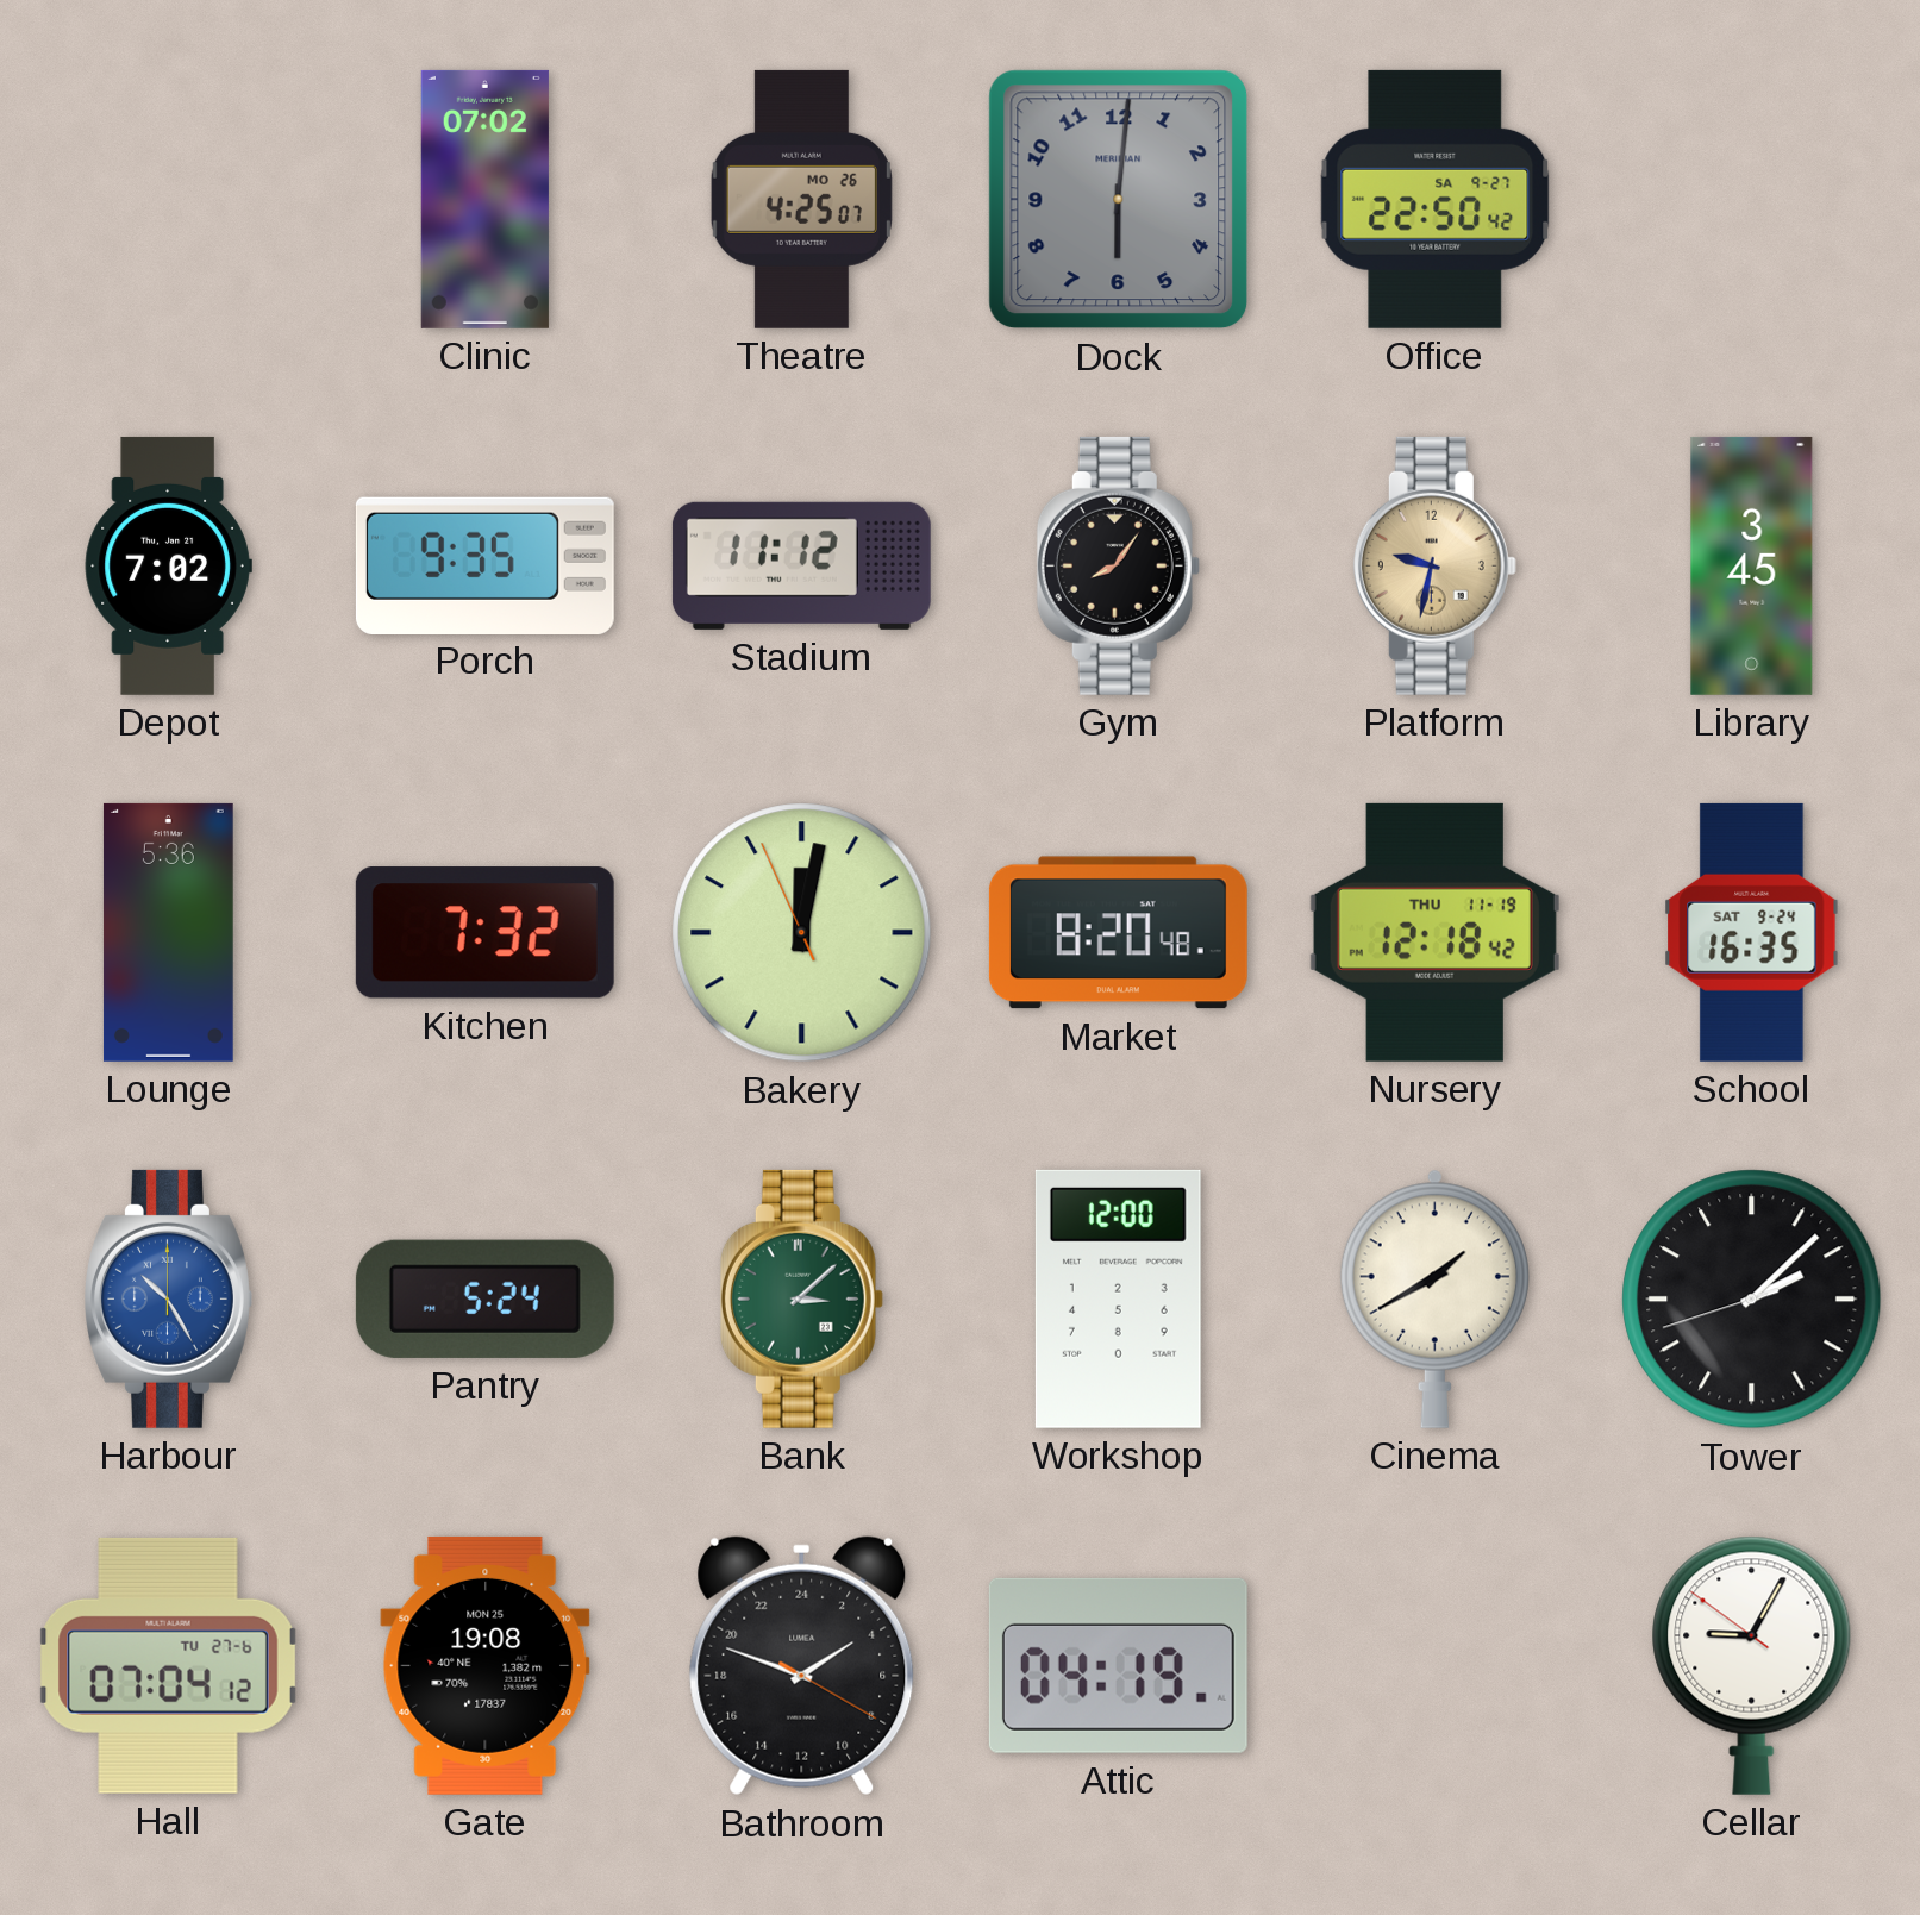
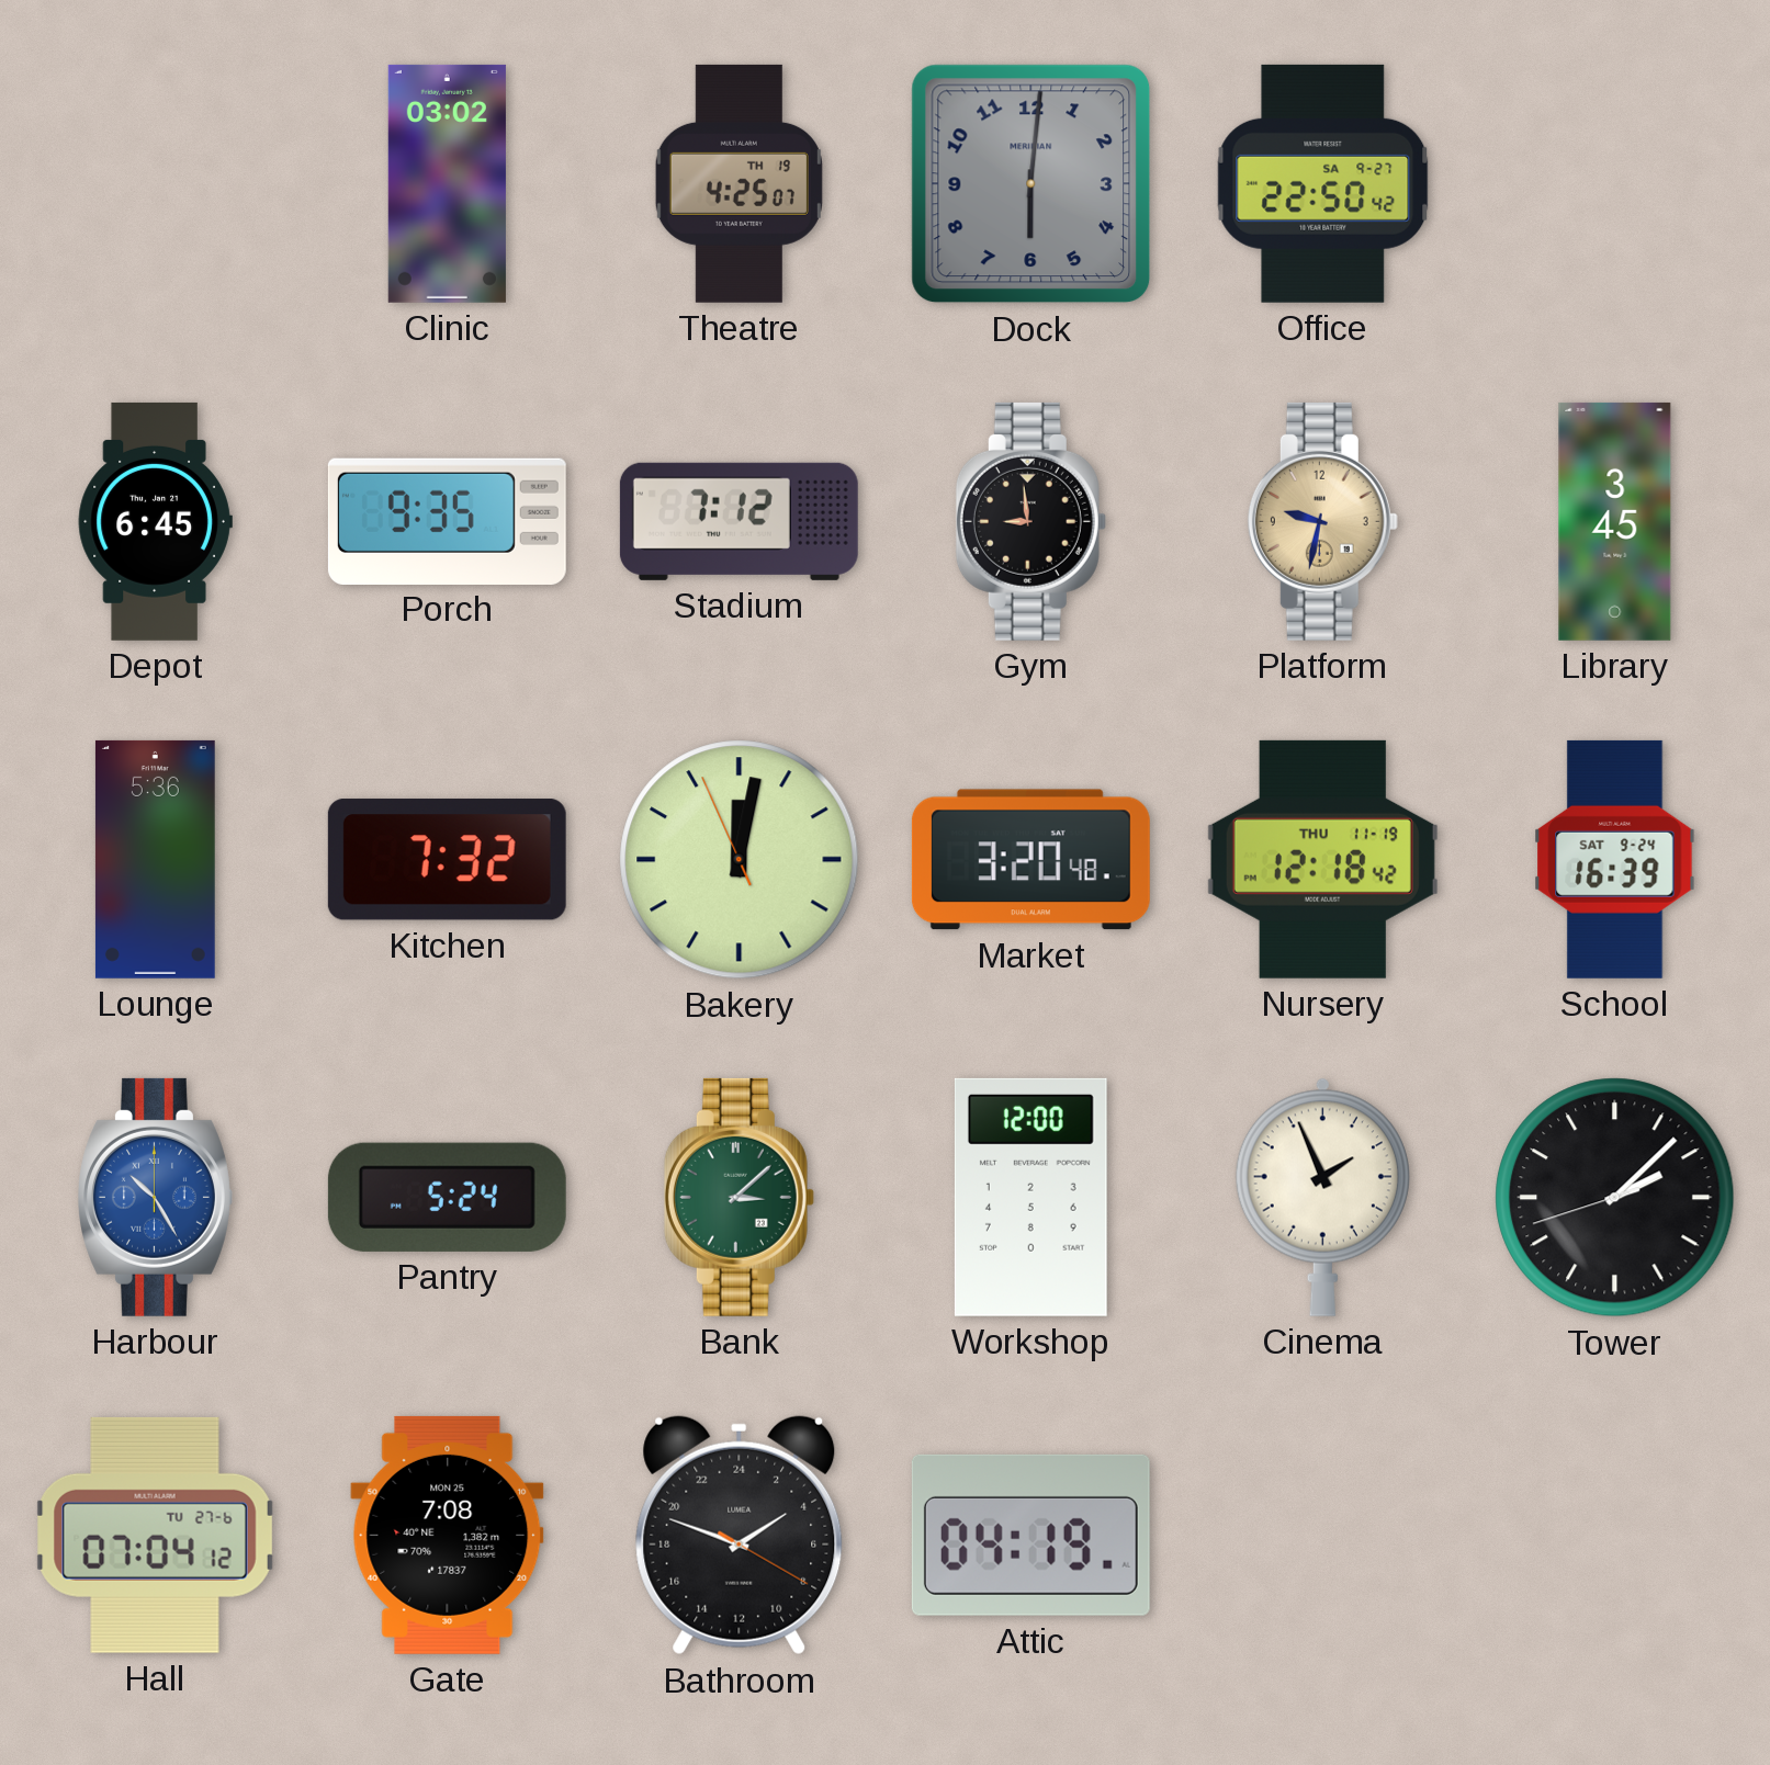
Clinic: 07:02 -> 03:02 (447, 183)
Theatre date: MO 26 -> TH 19 (739, 183)
Depot: 7:02 -> 6:45 (155, 521)
Stadium: 11:12 -> 7:12 (739, 521)
Gym: 8:06 -> 8:59 (1030, 521)
Market: 8:20 -> 3:20 (1030, 860)
School: 16:35 -> 16:39 (1615, 859)
Cinema: 1:40 -> 1:56 (1322, 1197)
Gate: 19:08 -> 7:08 (448, 1535)
Cellar: 9:04 -> none (1752, 1665)
